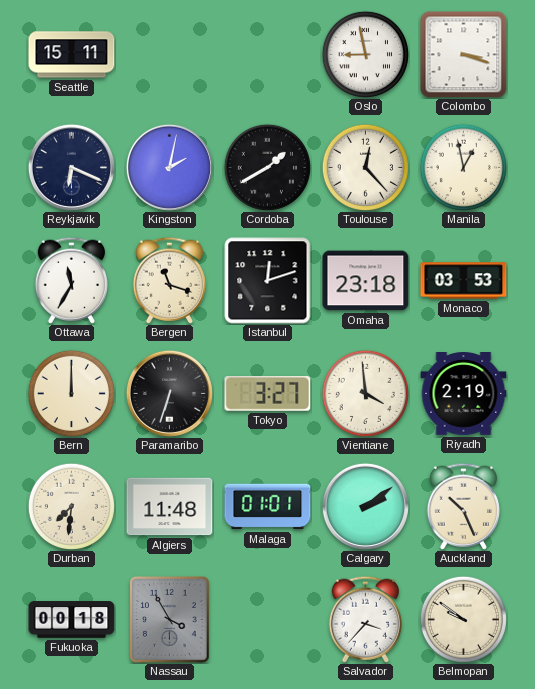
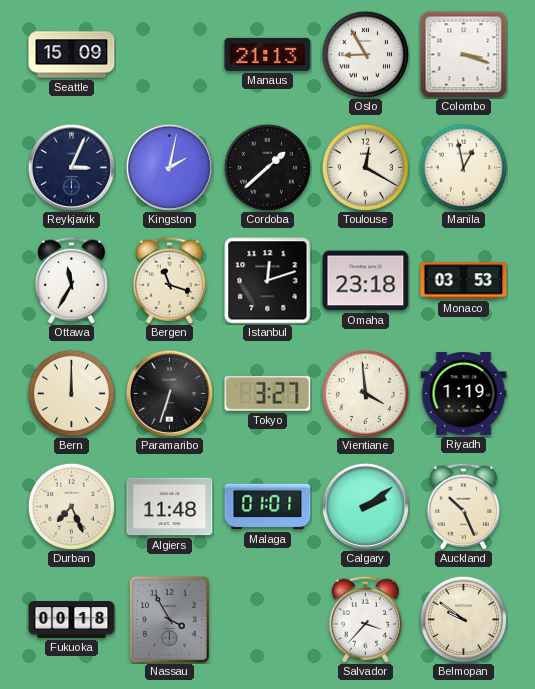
Seattle: 15:11 -> 15:09 (72, 55)
Manaus: none -> 21:13 (268, 54)
Oslo: 8:58 -> 8:55 (365, 54)
Reykjavik: 6:19 -> 3:04 (71, 167)
Cordoba: 1:40 -> 1:38 (267, 167)
Toulouse: 12:23 -> 12:20 (365, 167)
Riyadh: 2:19 -> 1:19 (464, 394)
Durban: 7:31 -> 7:26 (71, 506)
